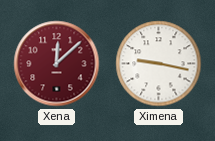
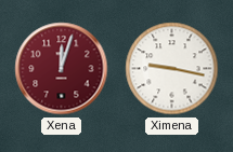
Xena: 12:08 -> 12:03 (62, 69)
